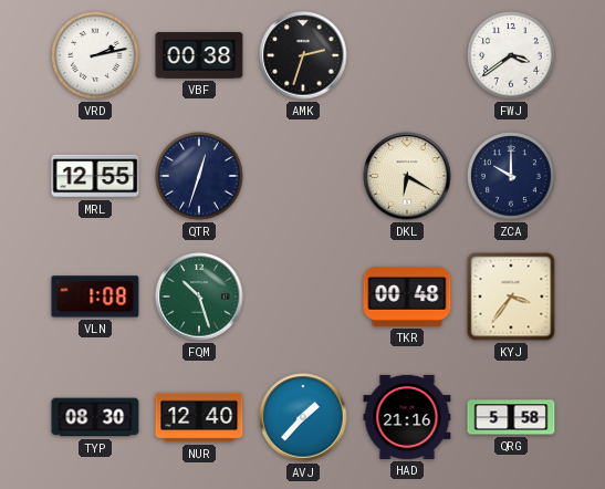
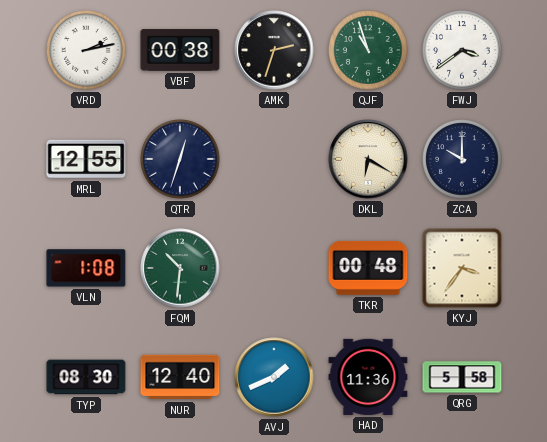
QJF: none -> 10:57 (368, 50)
FQM: 10:27 -> 10:31 (180, 268)
AVJ: 1:37 -> 1:41 (274, 377)
HAD: 21:16 -> 11:36 (368, 377)
